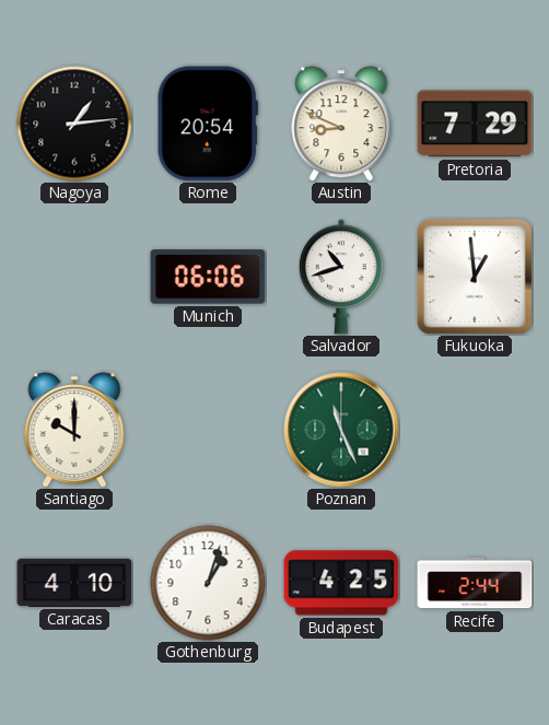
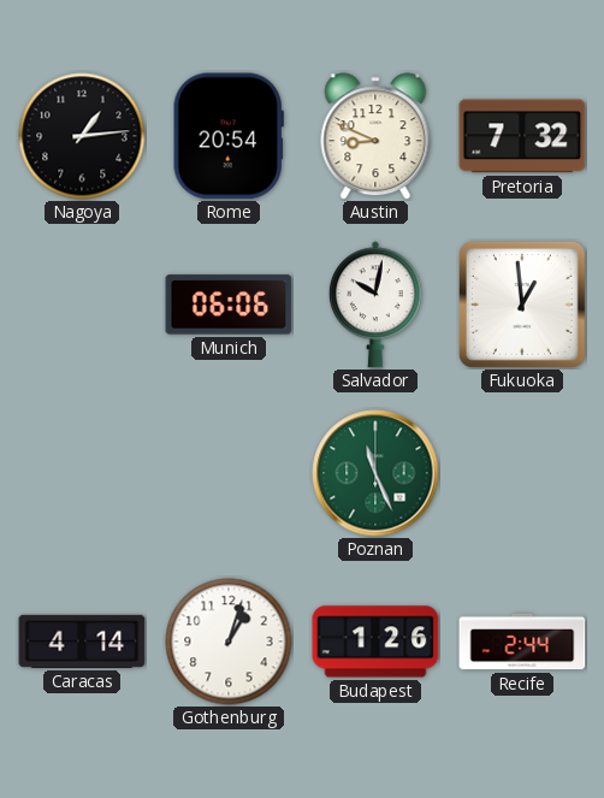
Pretoria: 7:29 -> 7:32 (522, 136)
Salvador: 10:42 -> 10:02 (375, 305)
Santiago: 10:00 -> none (74, 430)
Caracas: 4:10 -> 4:14 (82, 642)
Budapest: 4:25 -> 1:26 (375, 642)
